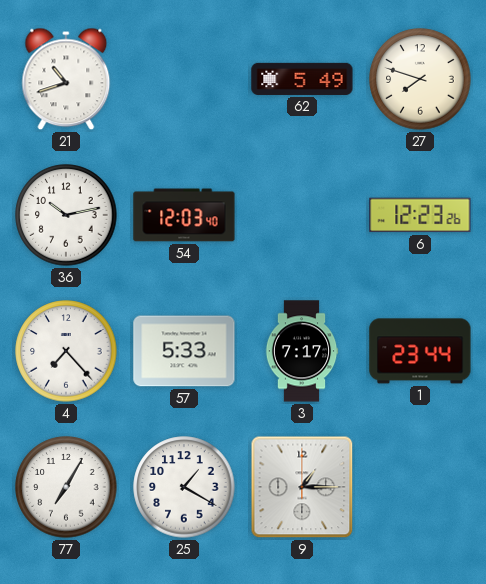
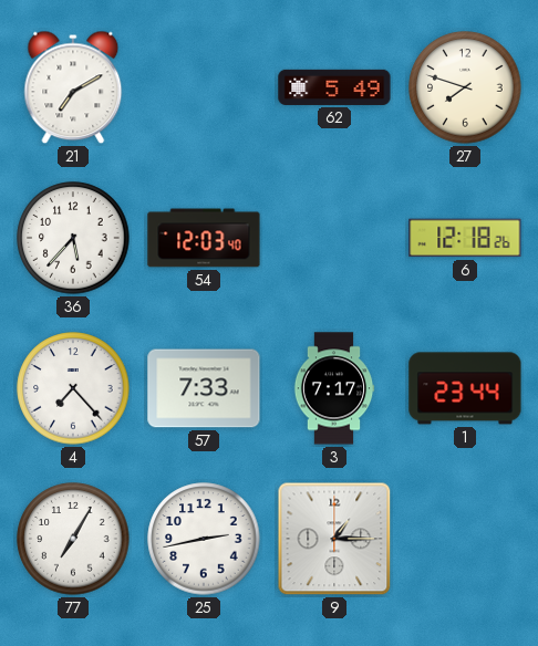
21: 10:42 -> 7:10 (73, 87)
36: 10:13 -> 5:37 (73, 238)
6: 12:23 -> 12:18 (465, 238)
57: 5:33 -> 7:33 (204, 388)
25: 1:20 -> 2:43 (204, 539)
